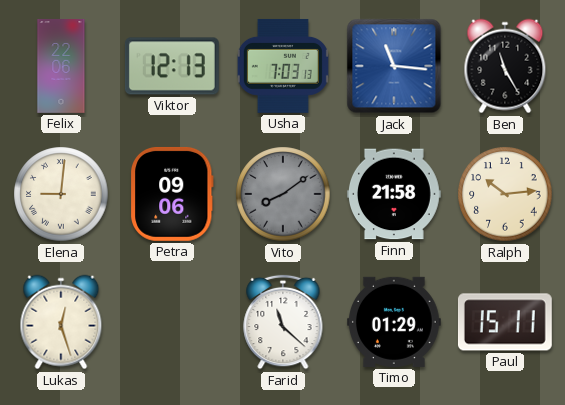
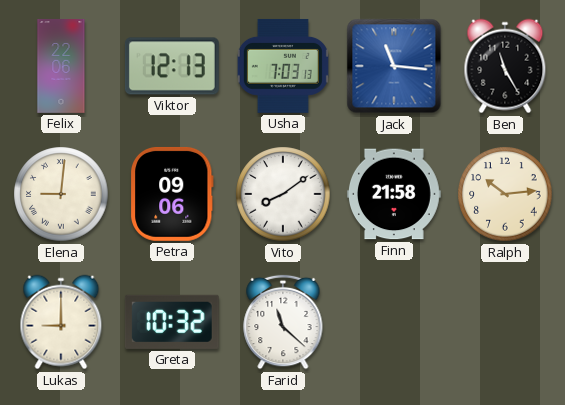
Vito dial: grey -> white (283, 194)
Lukas: 12:27 -> 9:00 (61, 322)
Greta: none -> 10:32 (172, 322)
Timo: 01:29 -> none (394, 322)
Paul: 15:11 -> none (505, 322)
